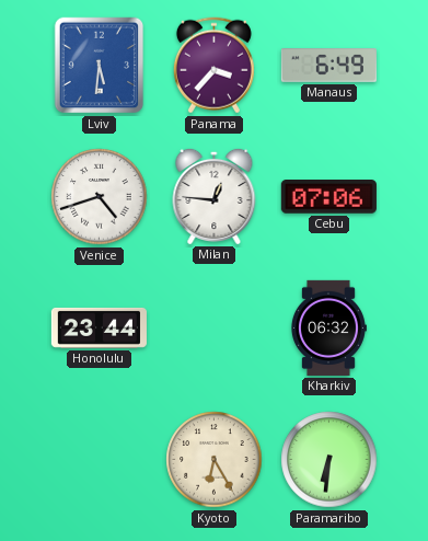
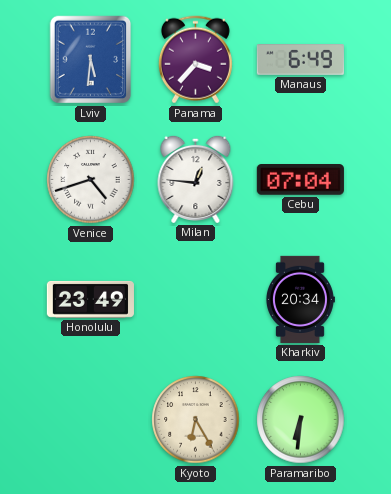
Cebu: 07:06 -> 07:04 (300, 180)
Honolulu: 23:44 -> 23:49 (90, 299)
Kharkiv: 06:32 -> 20:34 (300, 299)
